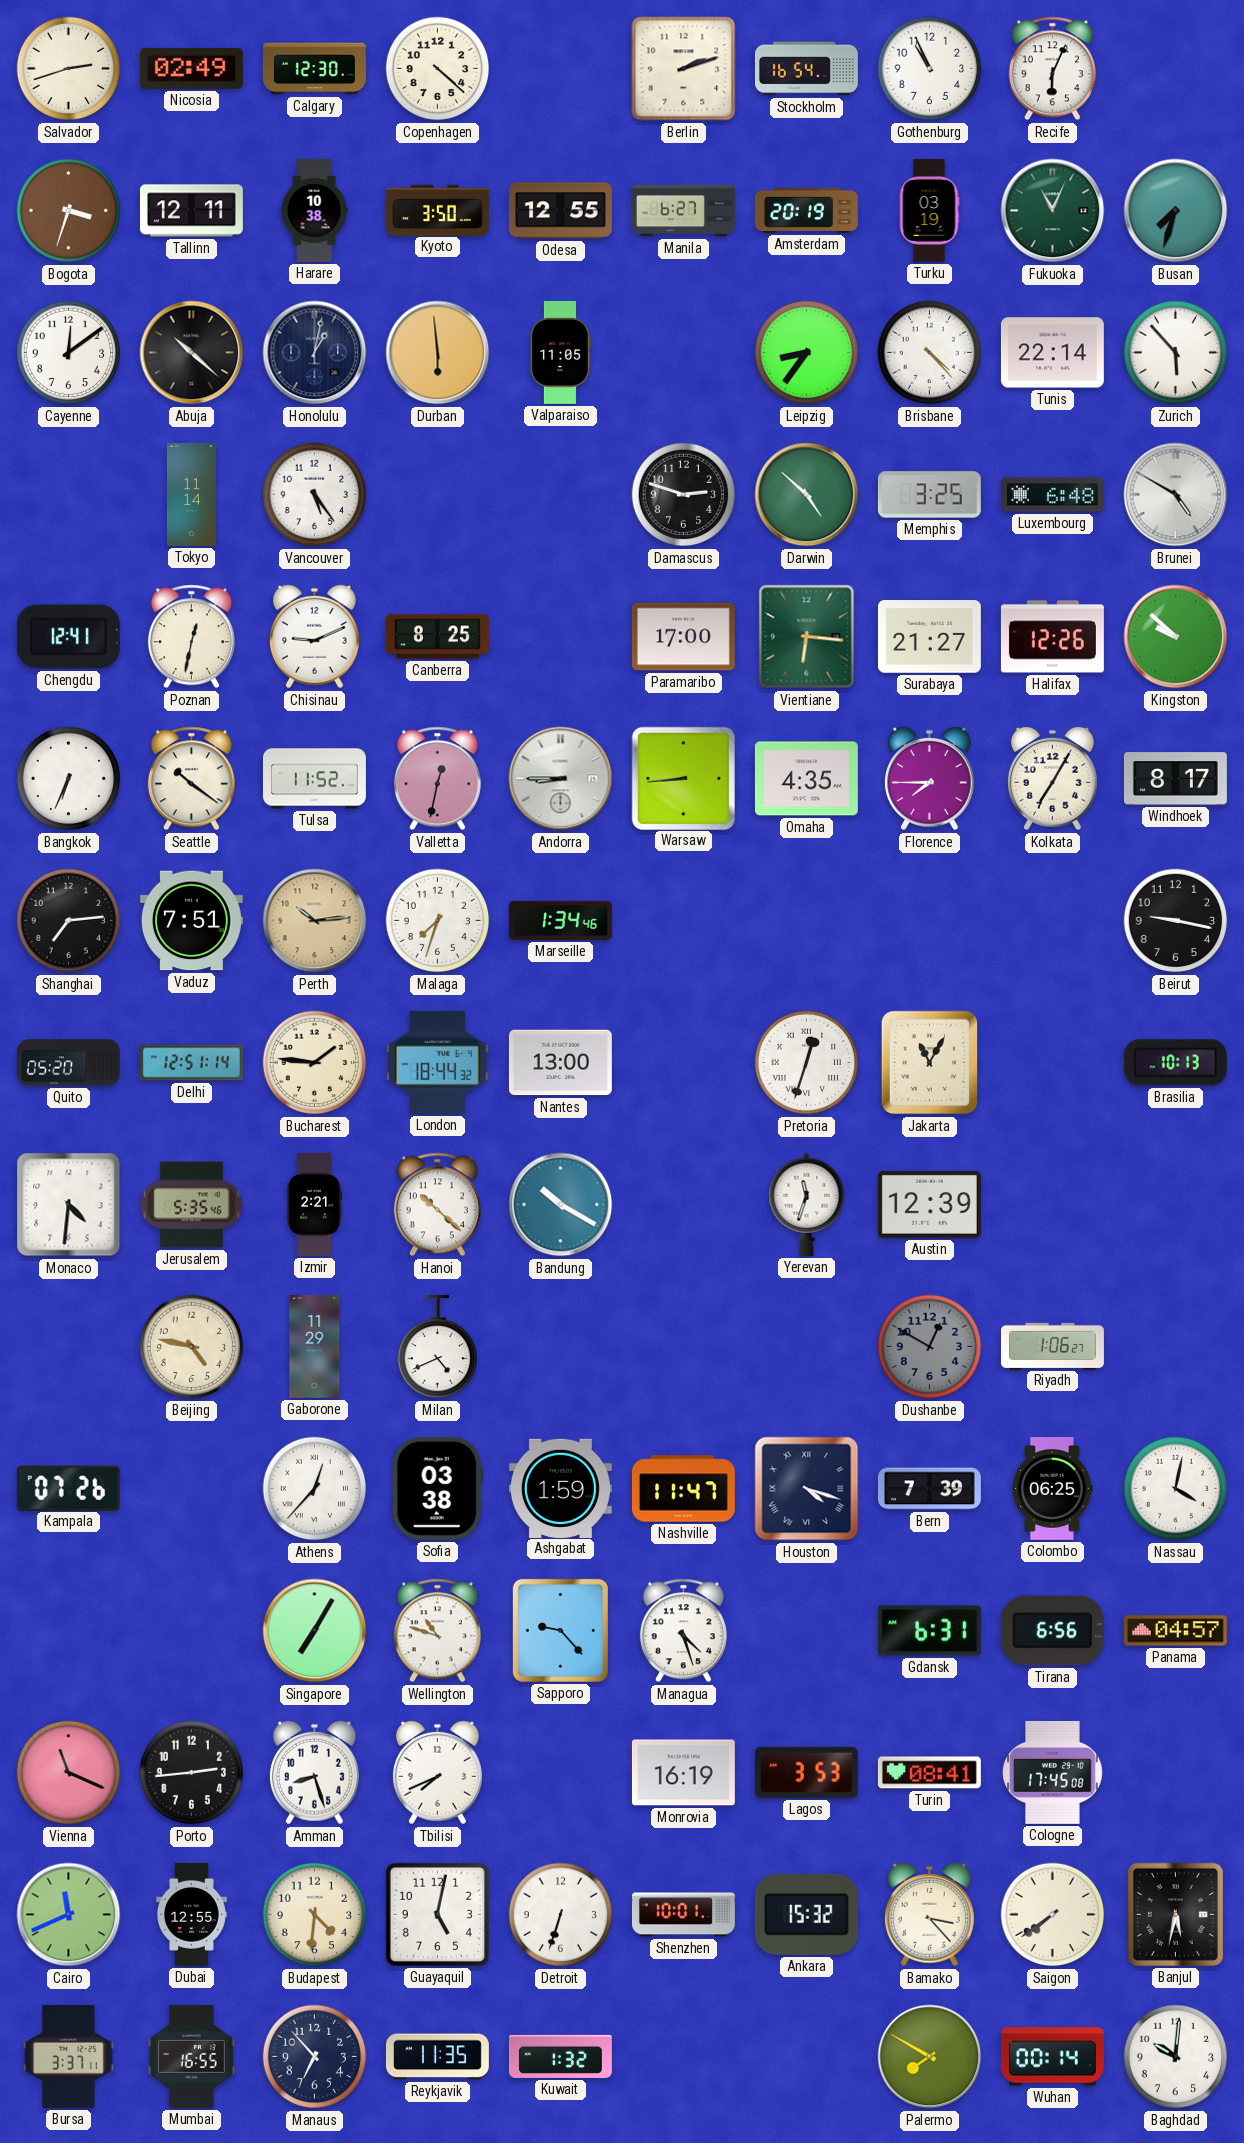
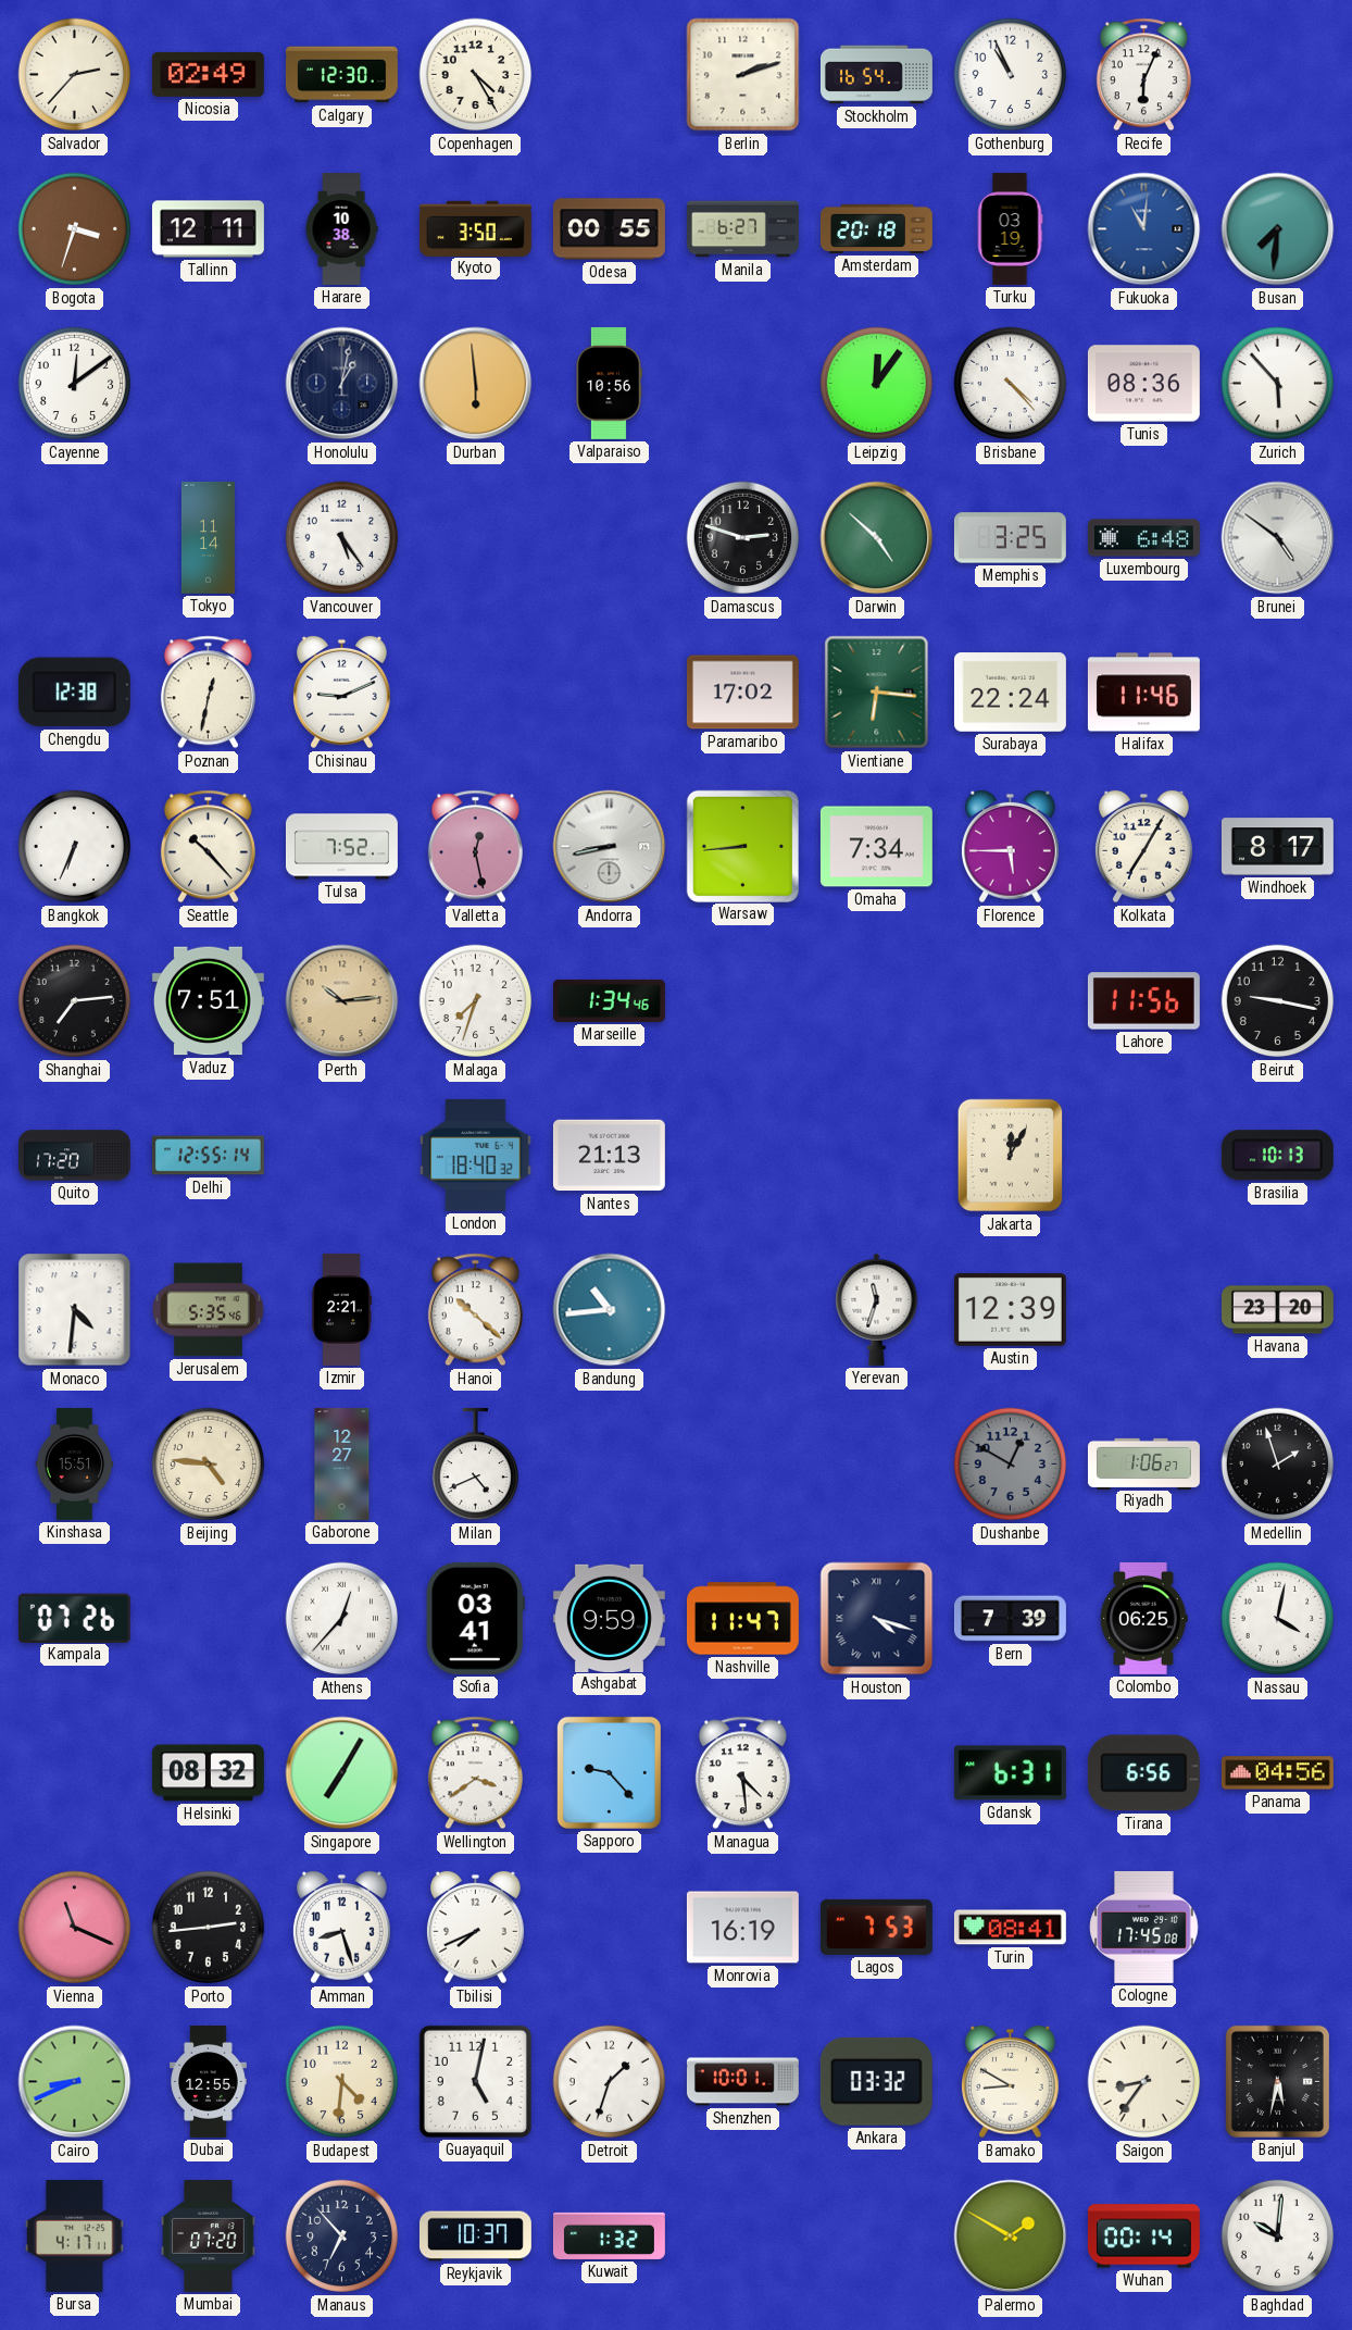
Salvador: 2:42 -> 2:37 (75, 75)
Copenhagen: 4:22 -> 4:25 (476, 75)
Odesa: 12:55 -> 00:55 (609, 229)
Amsterdam: 20:19 -> 20:18 (876, 228)
Fukuoka: 11:04 -> 11:01 (1144, 229)
Fukuoka dial: green -> blue (1144, 229)
Busan: 7:33 -> 7:31 (1278, 229)
Abuja: 10:22 -> none (192, 353)
Valparaiso: 11:05 -> 10:56 (609, 383)
Leipzig: 8:36 -> 12:06 (877, 384)
Tunis: 22:14 -> 08:36 (1143, 384)
Brunei: 4:50 -> 4:51 (1278, 538)
Chengdu: 12:41 -> 12:38 (74, 693)
Canberra: 8:25 -> none (437, 637)
Paramaribo: 17:00 -> 17:02 (742, 693)
Surabaya: 21:27 -> 22:24 (1010, 693)
Halifax: 12:26 -> 11:46 (1143, 693)
Kingston: 9:52 -> none (1176, 637)
Seattle: 10:21 -> 10:23 (208, 847)
Tulsa: 11:52 -> 7:52 (342, 847)
Valletta: 12:32 -> 12:28 (475, 847)
Andorra: 8:45 -> 8:43 (610, 847)
Omaha: 4:35 -> 7:34 (876, 847)
Florence: 7:45 -> 5:45 (1010, 847)
Lahore: none -> 11:56 (1143, 1001)
Quito: 05:20 -> 17:20 (75, 1156)
Delhi: 12:51 -> 12:55 (208, 1156)
Bucharest: 1:46 -> none (315, 1063)
London: 18:44 -> 18:40 (476, 1155)
Nantes: 13:00 -> 21:13 (609, 1156)
Pretoria: 12:33 -> none (807, 1063)
Jakarta: 11:05 -> 12:05 (1011, 1156)
Bandung: 10:20 -> 10:44 (610, 1310)
Havana: none -> 23:20 (1277, 1310)
Kinshasa: none -> 15:51 (75, 1463)
Beijing: 4:47 -> 4:46 (209, 1465)
Gaborone: 11:29 -> 12:27 (342, 1463)
Medellin: none -> 1:57 (1278, 1465)
Sofia: 03:38 -> 03:41 (475, 1618)
Ashgabat: 1:59 -> 9:59 (609, 1618)
Helsinki: none -> 08:32 (208, 1773)
Wellington: 10:48 -> 3:39 (475, 1773)
Managua: 4:27 -> 4:29 (742, 1773)
Panama: 04:57 -> 04:56 (1277, 1773)
Lagos: 3:53 -> 7:53 (876, 1927)
Cairo: 11:41 -> 8:41 (75, 2082)
Detroit: 6:33 -> 1:33 (610, 2082)
Ankara: 15:32 -> 03:32 (876, 2081)
Bamako: 3:23 -> 8:50 (1010, 2082)
Saigon: 7:39 -> 8:36 (1144, 2082)
Bursa: 3:37 -> 4:17 (75, 2235)
Mumbai: 16:55 -> 07:20 (209, 2235)
Reykjavik: 11:35 -> 10:37 (475, 2236)
Palermo: 7:50 -> 1:50 (1011, 2236)
